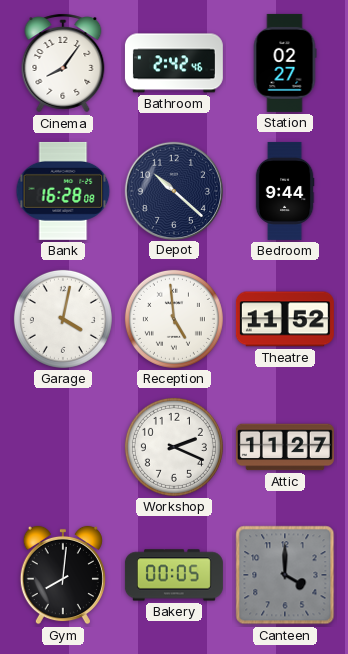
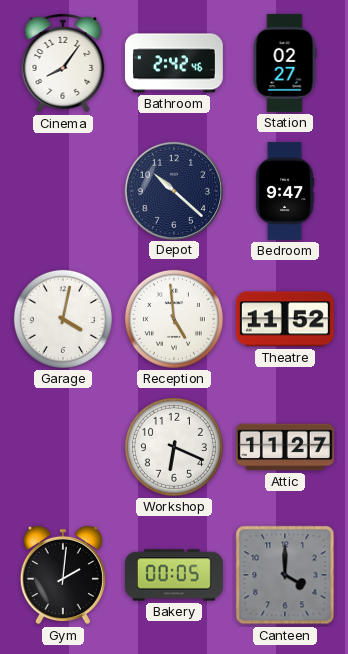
Bank: 16:28 -> none (63, 191)
Bedroom: 9:44 -> 9:47 (285, 191)
Workshop: 2:19 -> 6:19 (174, 447)
Gym: 8:01 -> 2:01 (63, 575)
